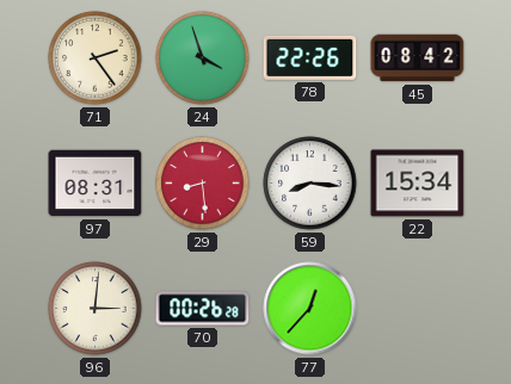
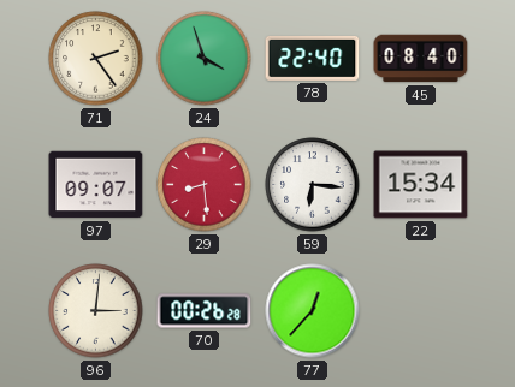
78: 22:26 -> 22:40 (313, 58)
45: 08:42 -> 08:40 (421, 59)
97: 08:31 -> 09:07 (96, 185)
59: 8:16 -> 6:16 (313, 185)
